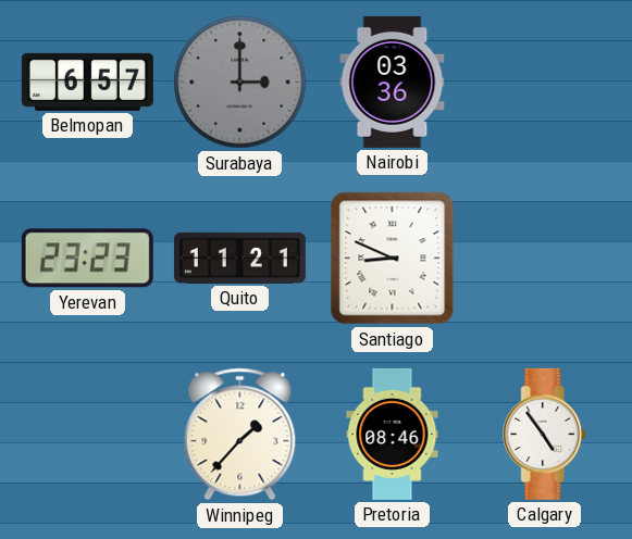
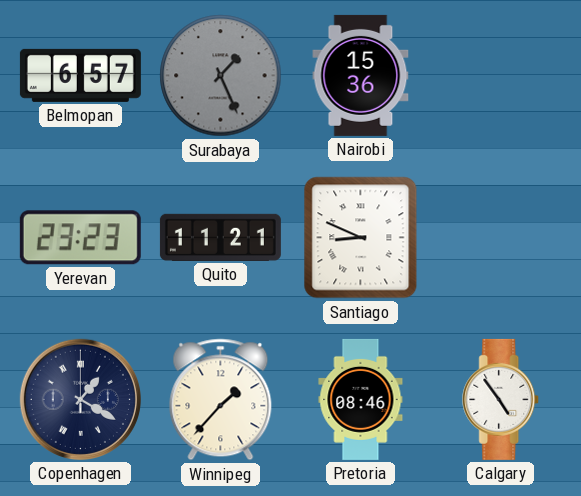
Surabaya: 3:00 -> 1:26 (221, 76)
Nairobi: 03:36 -> 15:36 (361, 75)
Copenhagen: none -> 1:20 (80, 399)
